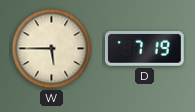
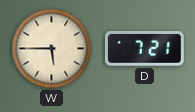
D: 7:19 -> 7:21 (145, 49)
